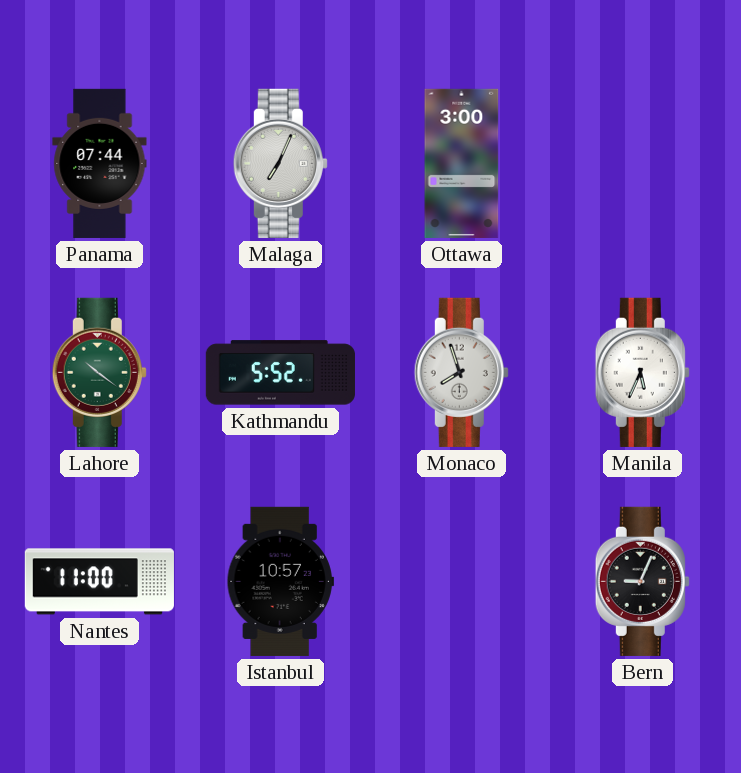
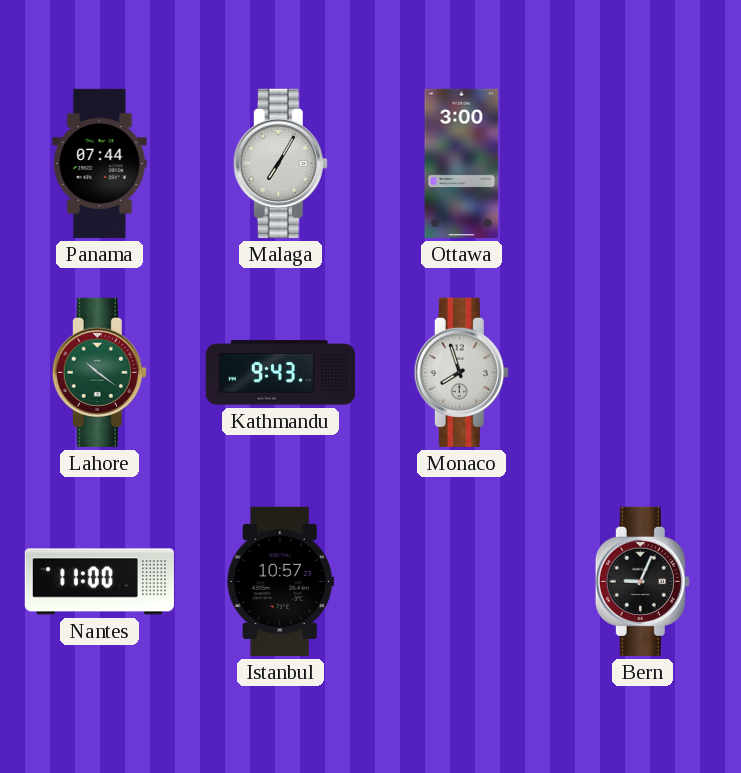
Malaga: 7:04 -> 7:05 (280, 163)
Kathmandu: 5:52 -> 9:43 (280, 373)
Manila: 5:34 -> none (642, 372)
